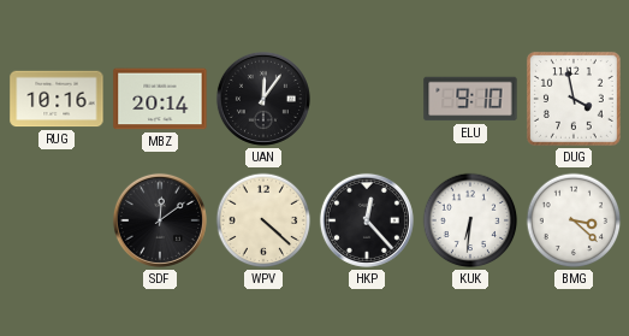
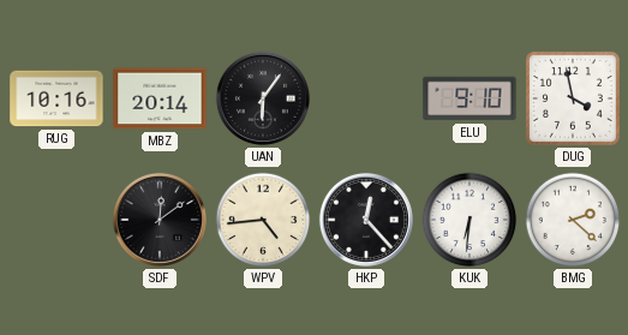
UAN: 12:06 -> 6:06 (263, 98)
WPV: 4:22 -> 4:44 (263, 220)
BMG: 3:22 -> 2:22 (573, 220)
